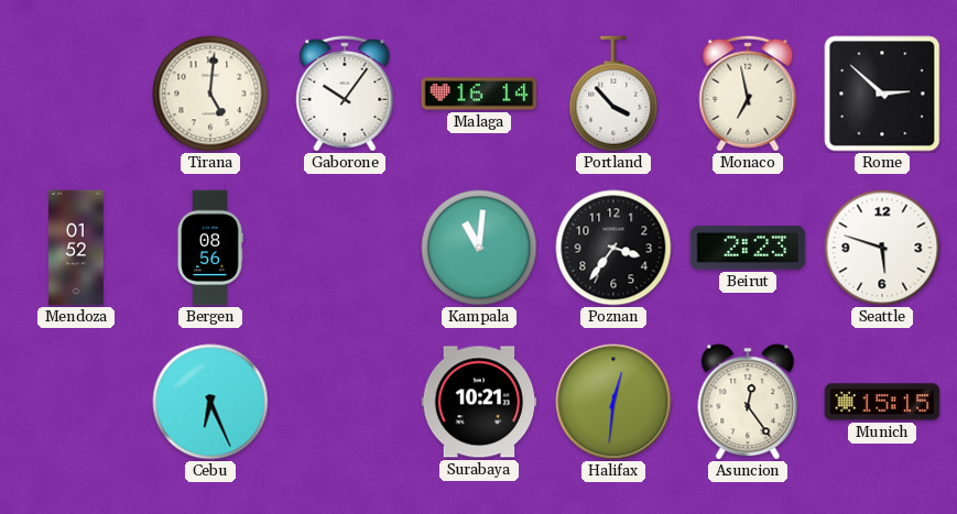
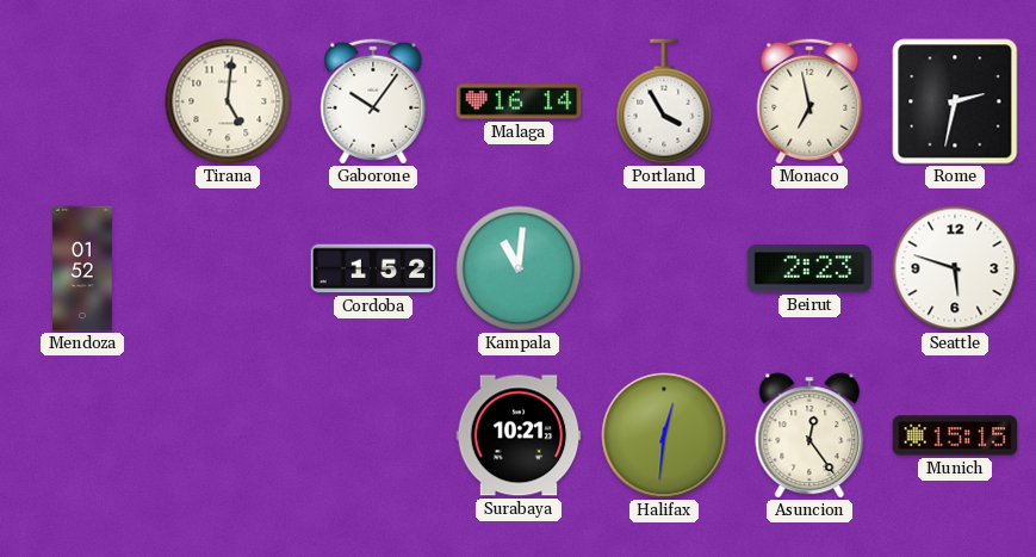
Portland: 3:53 -> 3:55 (664, 101)
Rome: 2:52 -> 2:32 (955, 101)
Bergen: 08:56 -> none (210, 248)
Cordoba: none -> 1:52 (373, 268)
Poznan: 3:36 -> none (613, 248)
Cebu: 6:26 -> none (210, 402)
